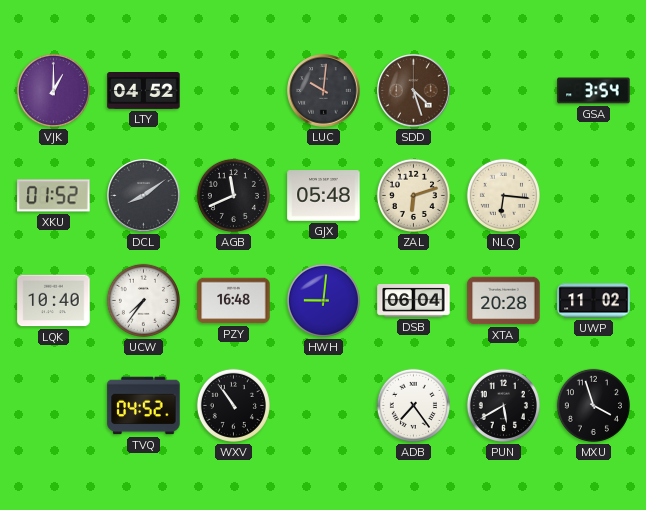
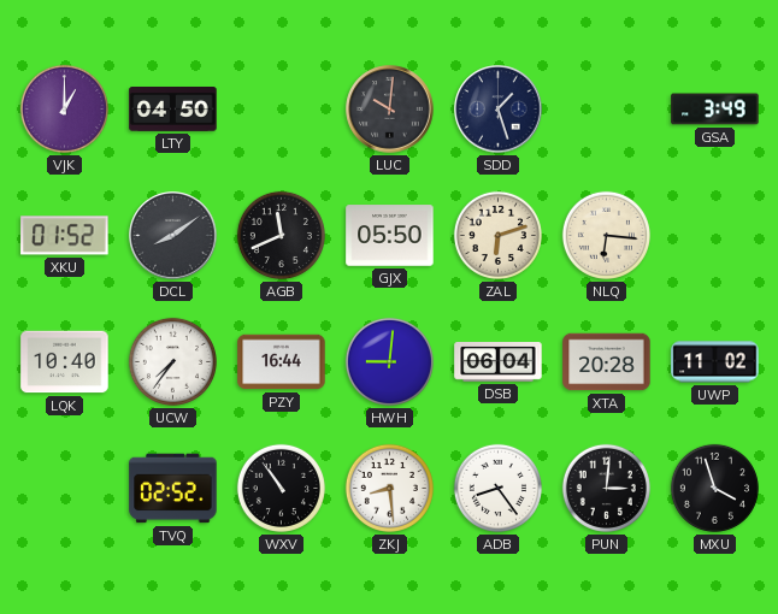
LTY: 04:52 -> 04:50 (173, 110)
SDD: 4:27 -> 1:27 (499, 110)
SDD dial: brown -> navy (499, 110)
GSA: 3:54 -> 3:49 (715, 110)
GJX: 05:48 -> 05:50 (390, 236)
PZY: 16:48 -> 16:44 (282, 362)
TVQ: 04:52 -> 02:52 (173, 489)
ZKJ: none -> 8:29 (389, 488)
ADB: 7:24 -> 8:24 (497, 488)
PUN: 5:40 -> 3:01 (606, 488)
